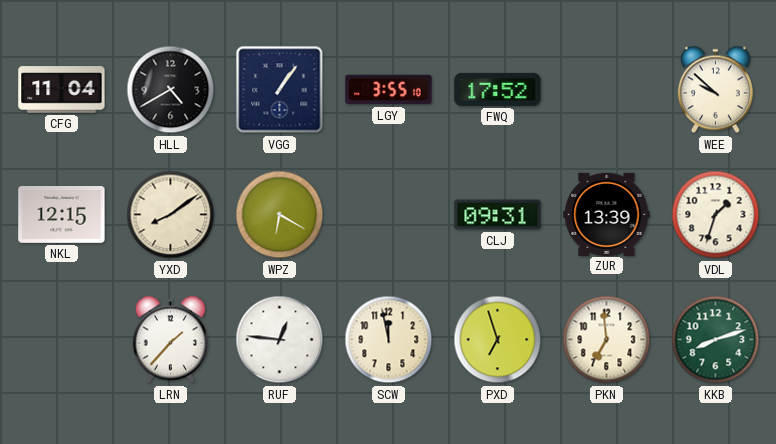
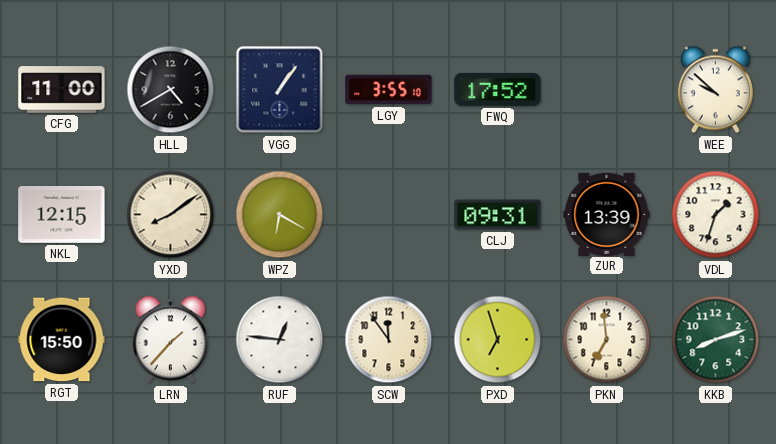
CFG: 11:04 -> 11:00 (62, 90)
RGT: none -> 15:50 (62, 340)
SCW: 11:58 -> 11:54 (389, 340)
